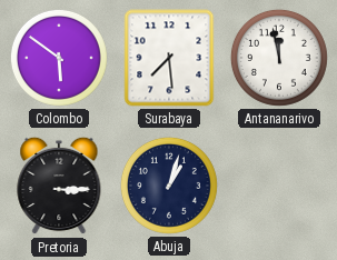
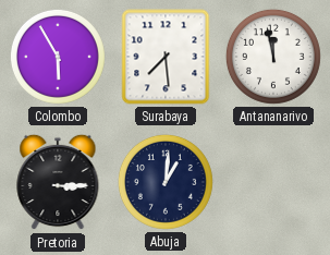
Colombo: 5:51 -> 5:55 (58, 57)
Abuja: 1:03 -> 1:01 (166, 182)
